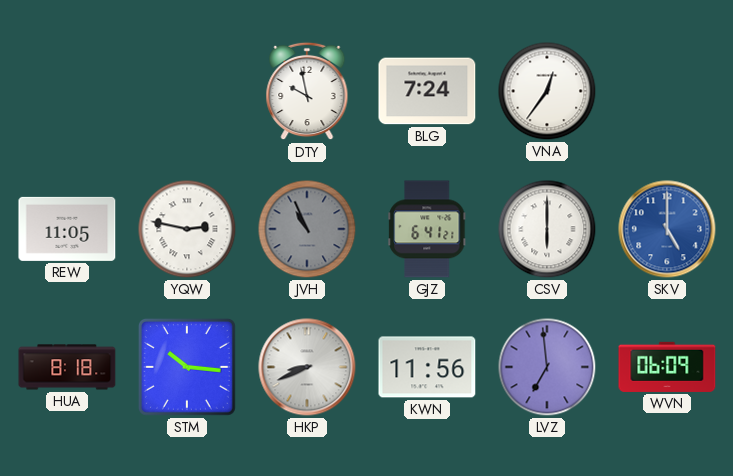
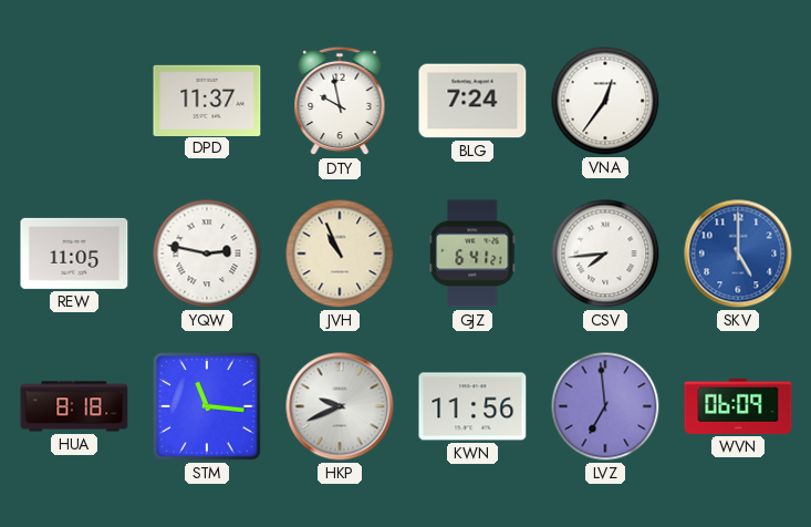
DPD: none -> 11:37 (207, 100)
JVH dial: grey -> cream (340, 254)
CSV: 6:00 -> 7:44 (605, 254)
STM: 10:16 -> 11:16 (207, 406)
HKP: 8:41 -> 9:41 (340, 406)
